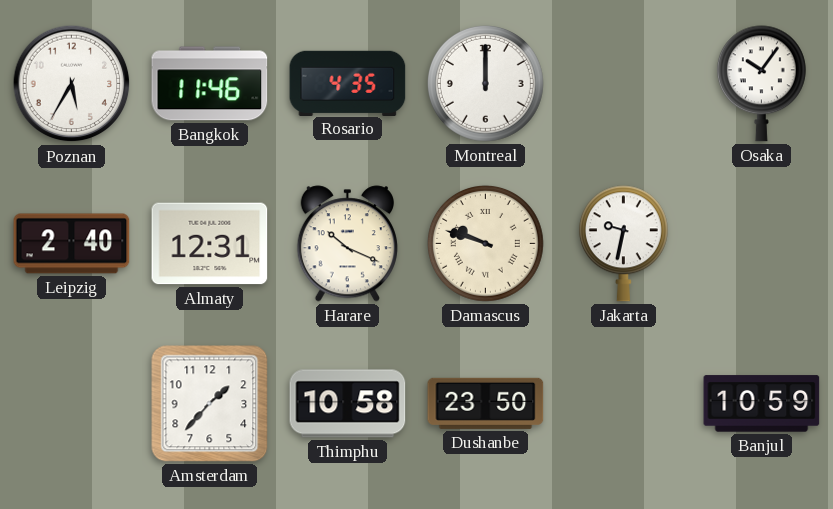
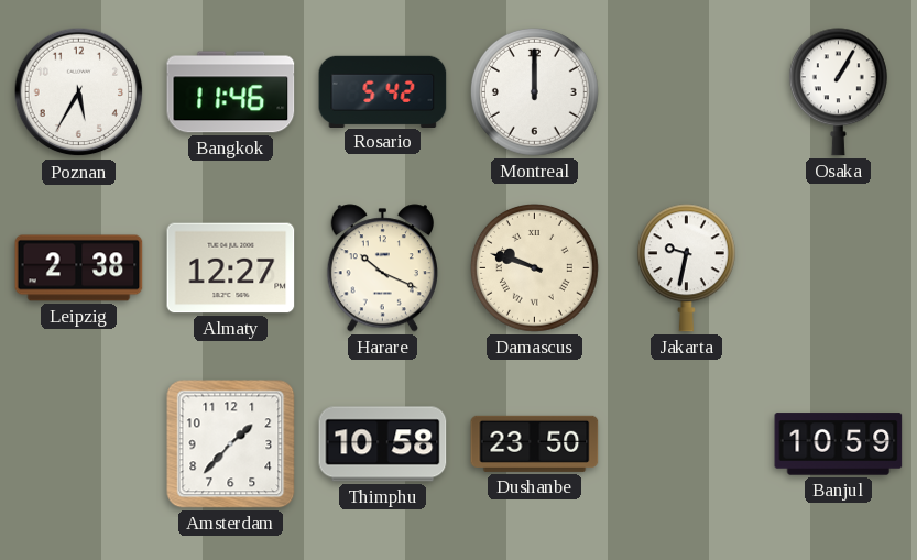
Rosario: 4:35 -> 5:42 (383, 91)
Osaka: 10:06 -> 1:05 (838, 92)
Leipzig: 2:40 -> 2:38 (79, 268)
Almaty: 12:31 -> 12:27 (231, 268)
